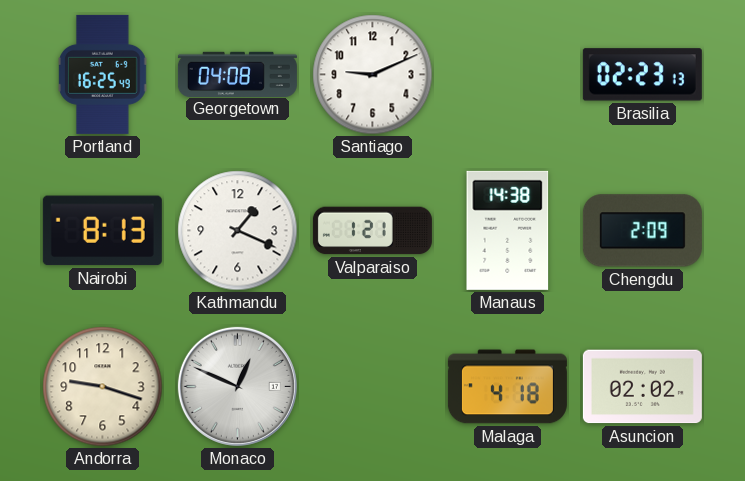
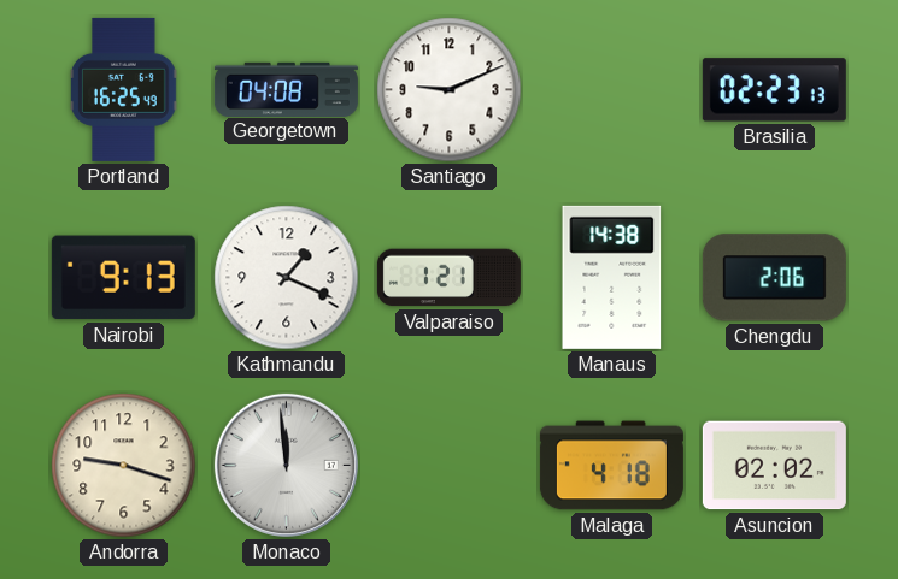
Nairobi: 8:13 -> 9:13 (123, 278)
Chengdu: 2:09 -> 2:06 (774, 278)
Monaco: 12:49 -> 11:59 (286, 465)
